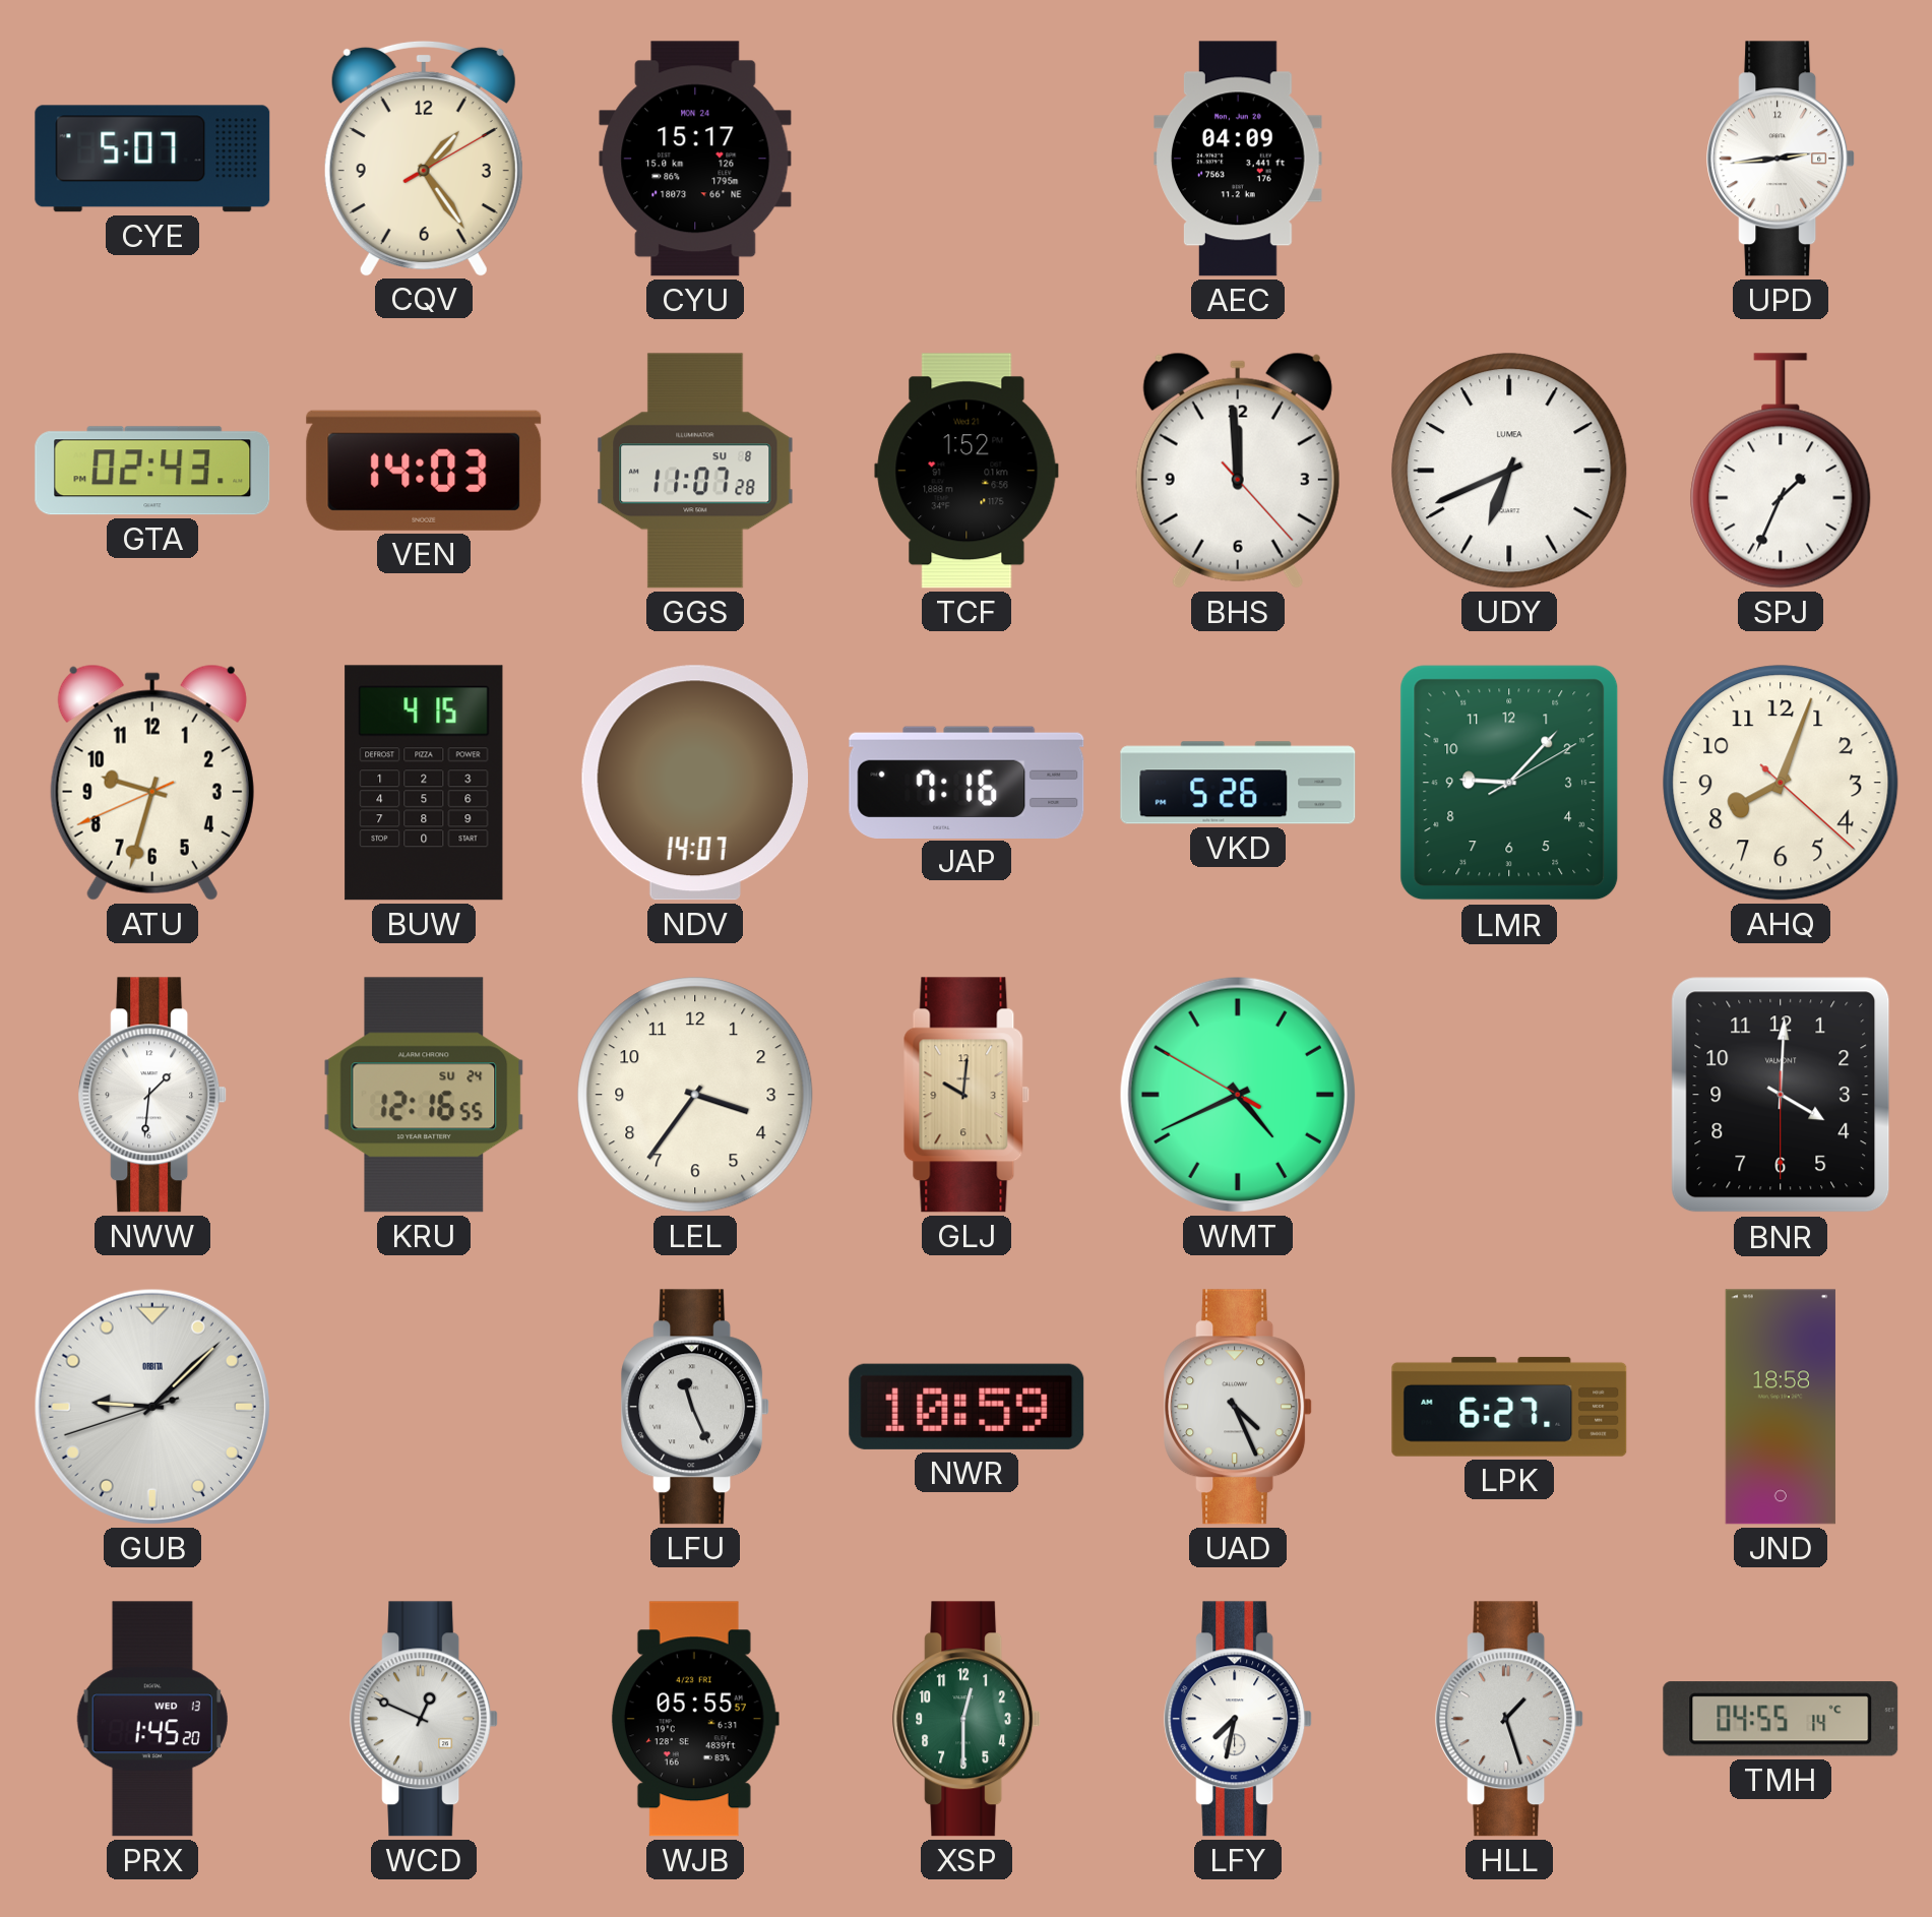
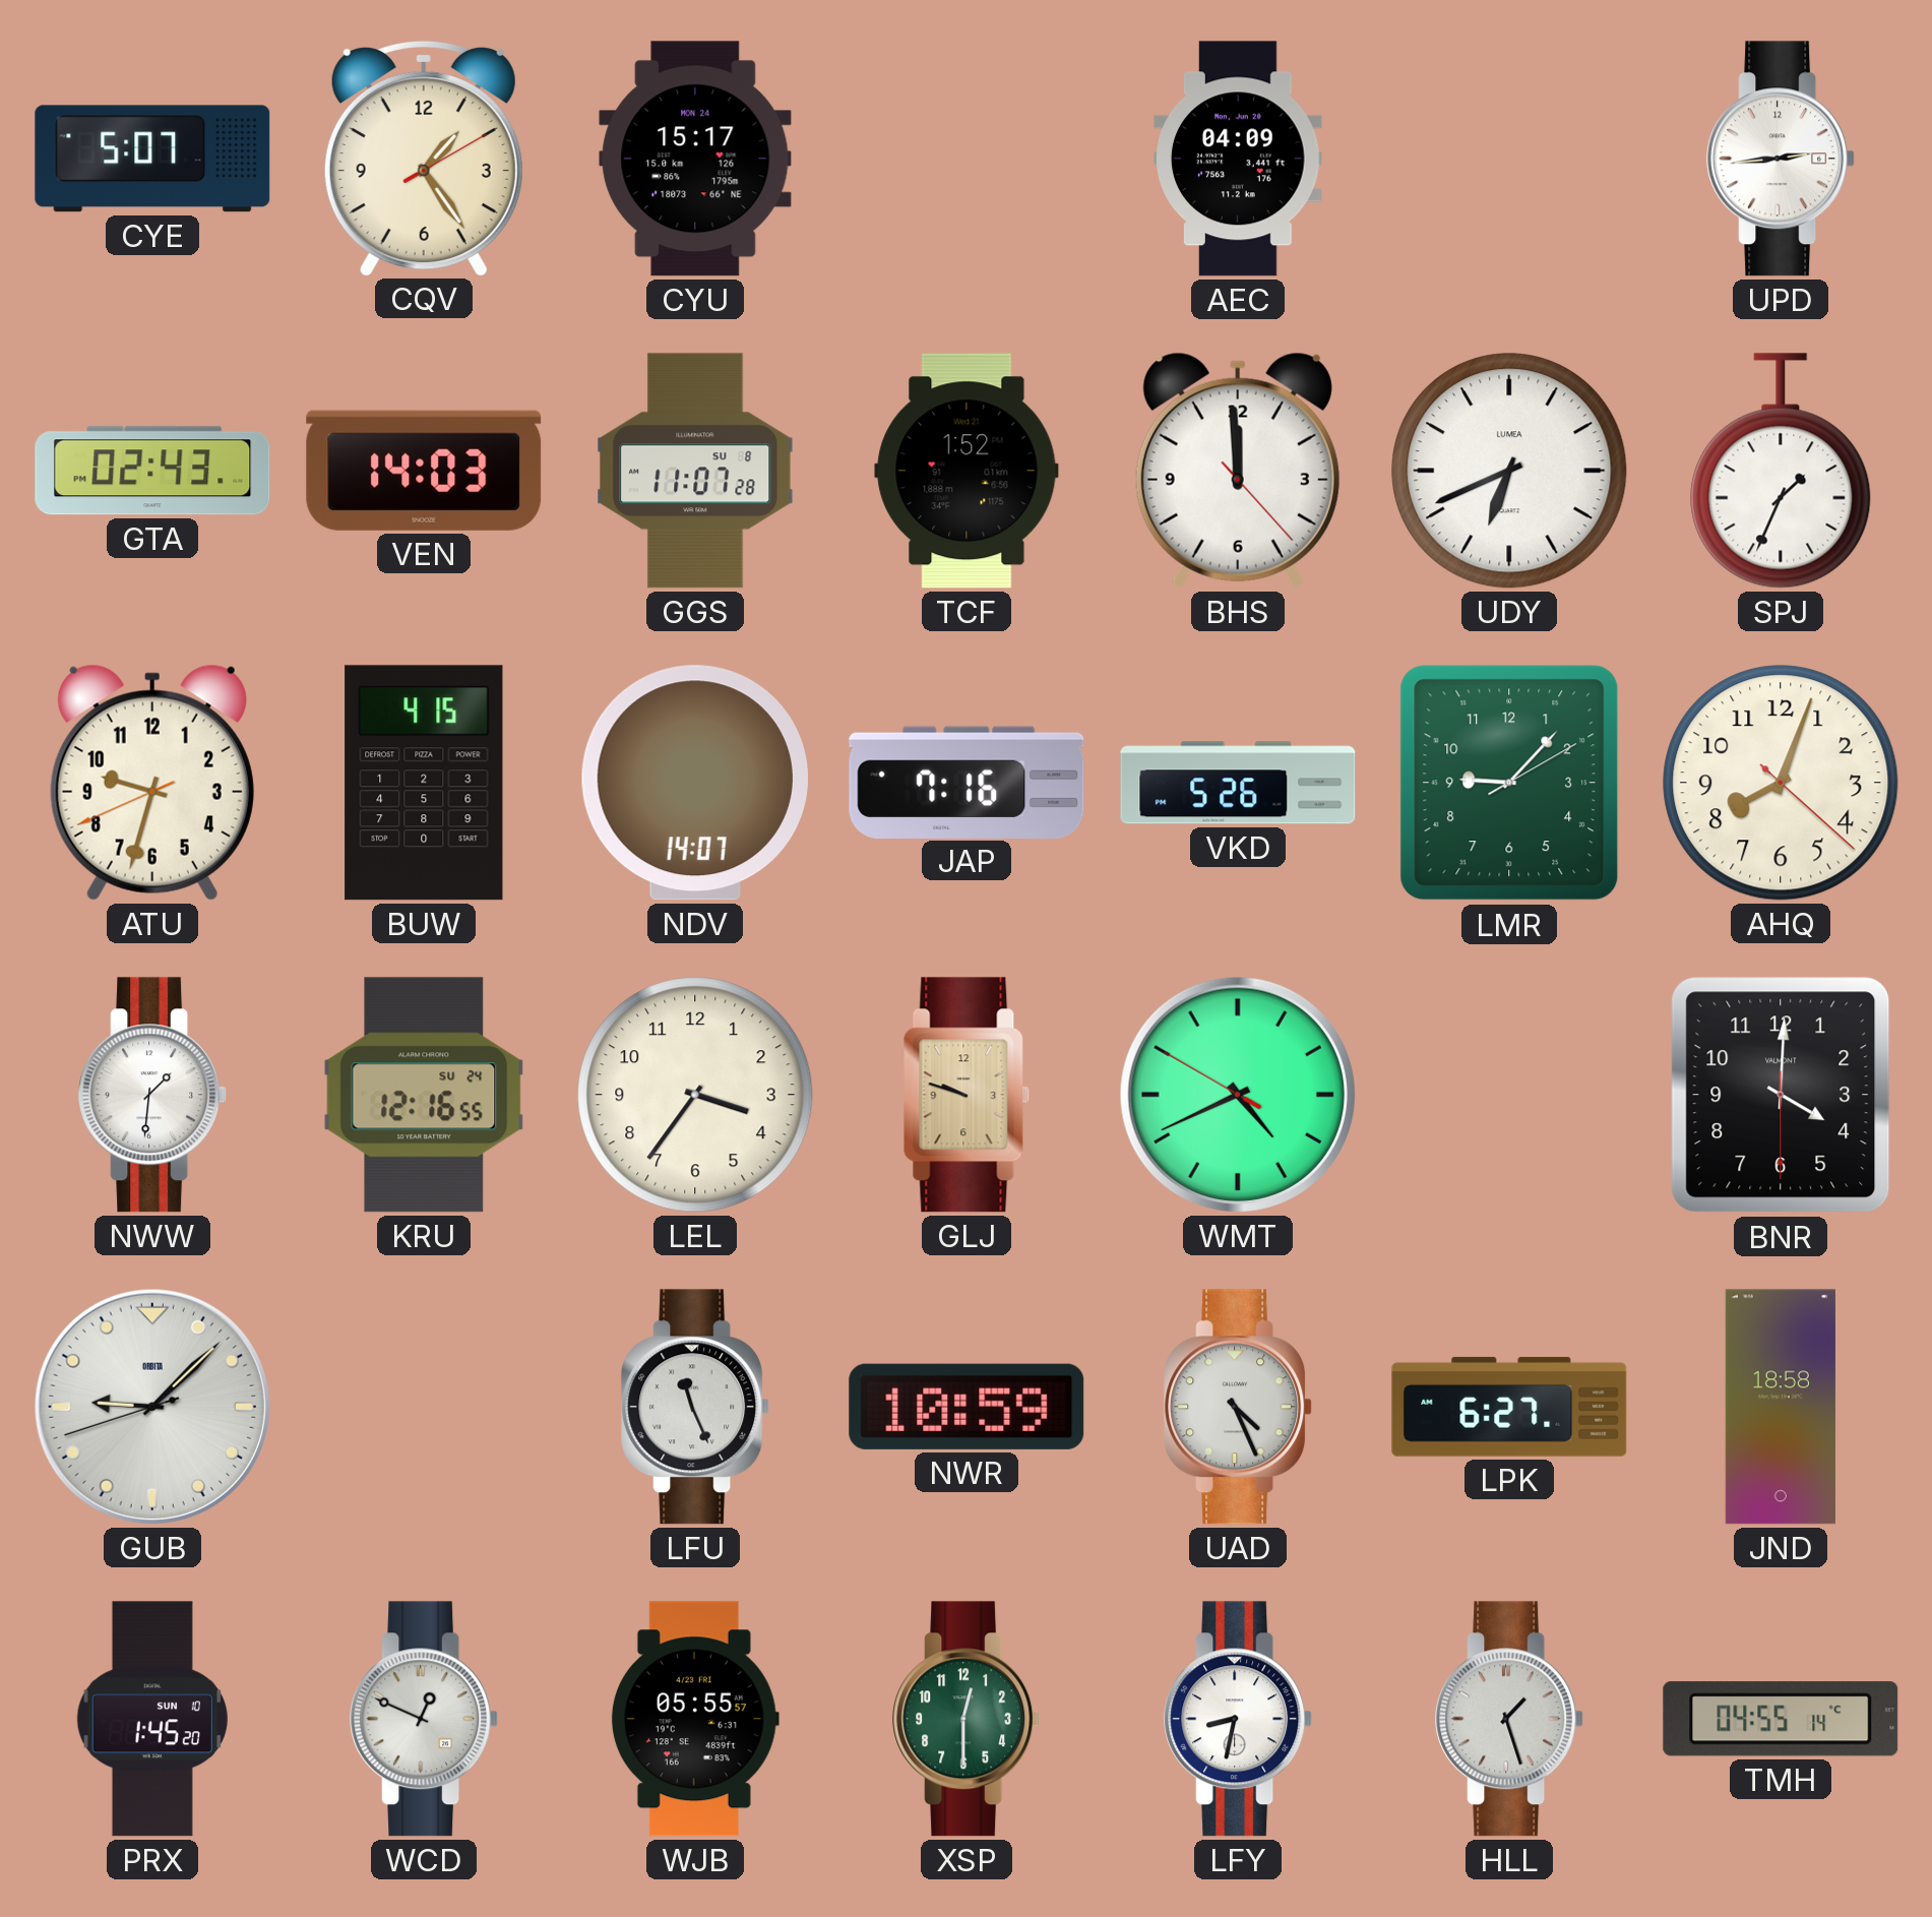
GLJ: 10:01 -> 9:48 (967, 1095)
PRX date: WED 13 -> SUN 10 (152, 1719)
LFY: 7:32 -> 8:32 (1239, 1719)
